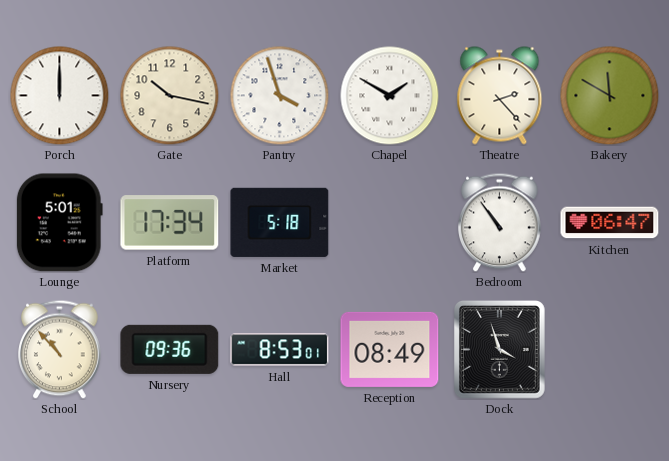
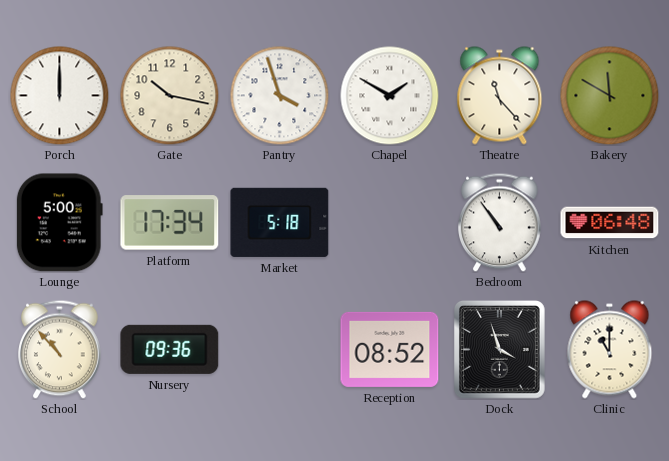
Theatre: 2:23 -> 11:23 (500, 96)
Lounge: 5:01 -> 5:00 (59, 223)
Kitchen: 06:47 -> 06:48 (610, 223)
Hall: 8:53 -> none (280, 350)
Reception: 08:49 -> 08:52 (390, 349)
Clinic: none -> 11:00 (610, 350)
